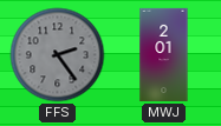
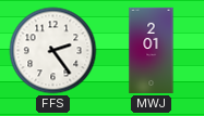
FFS dial: grey -> white (53, 51)
